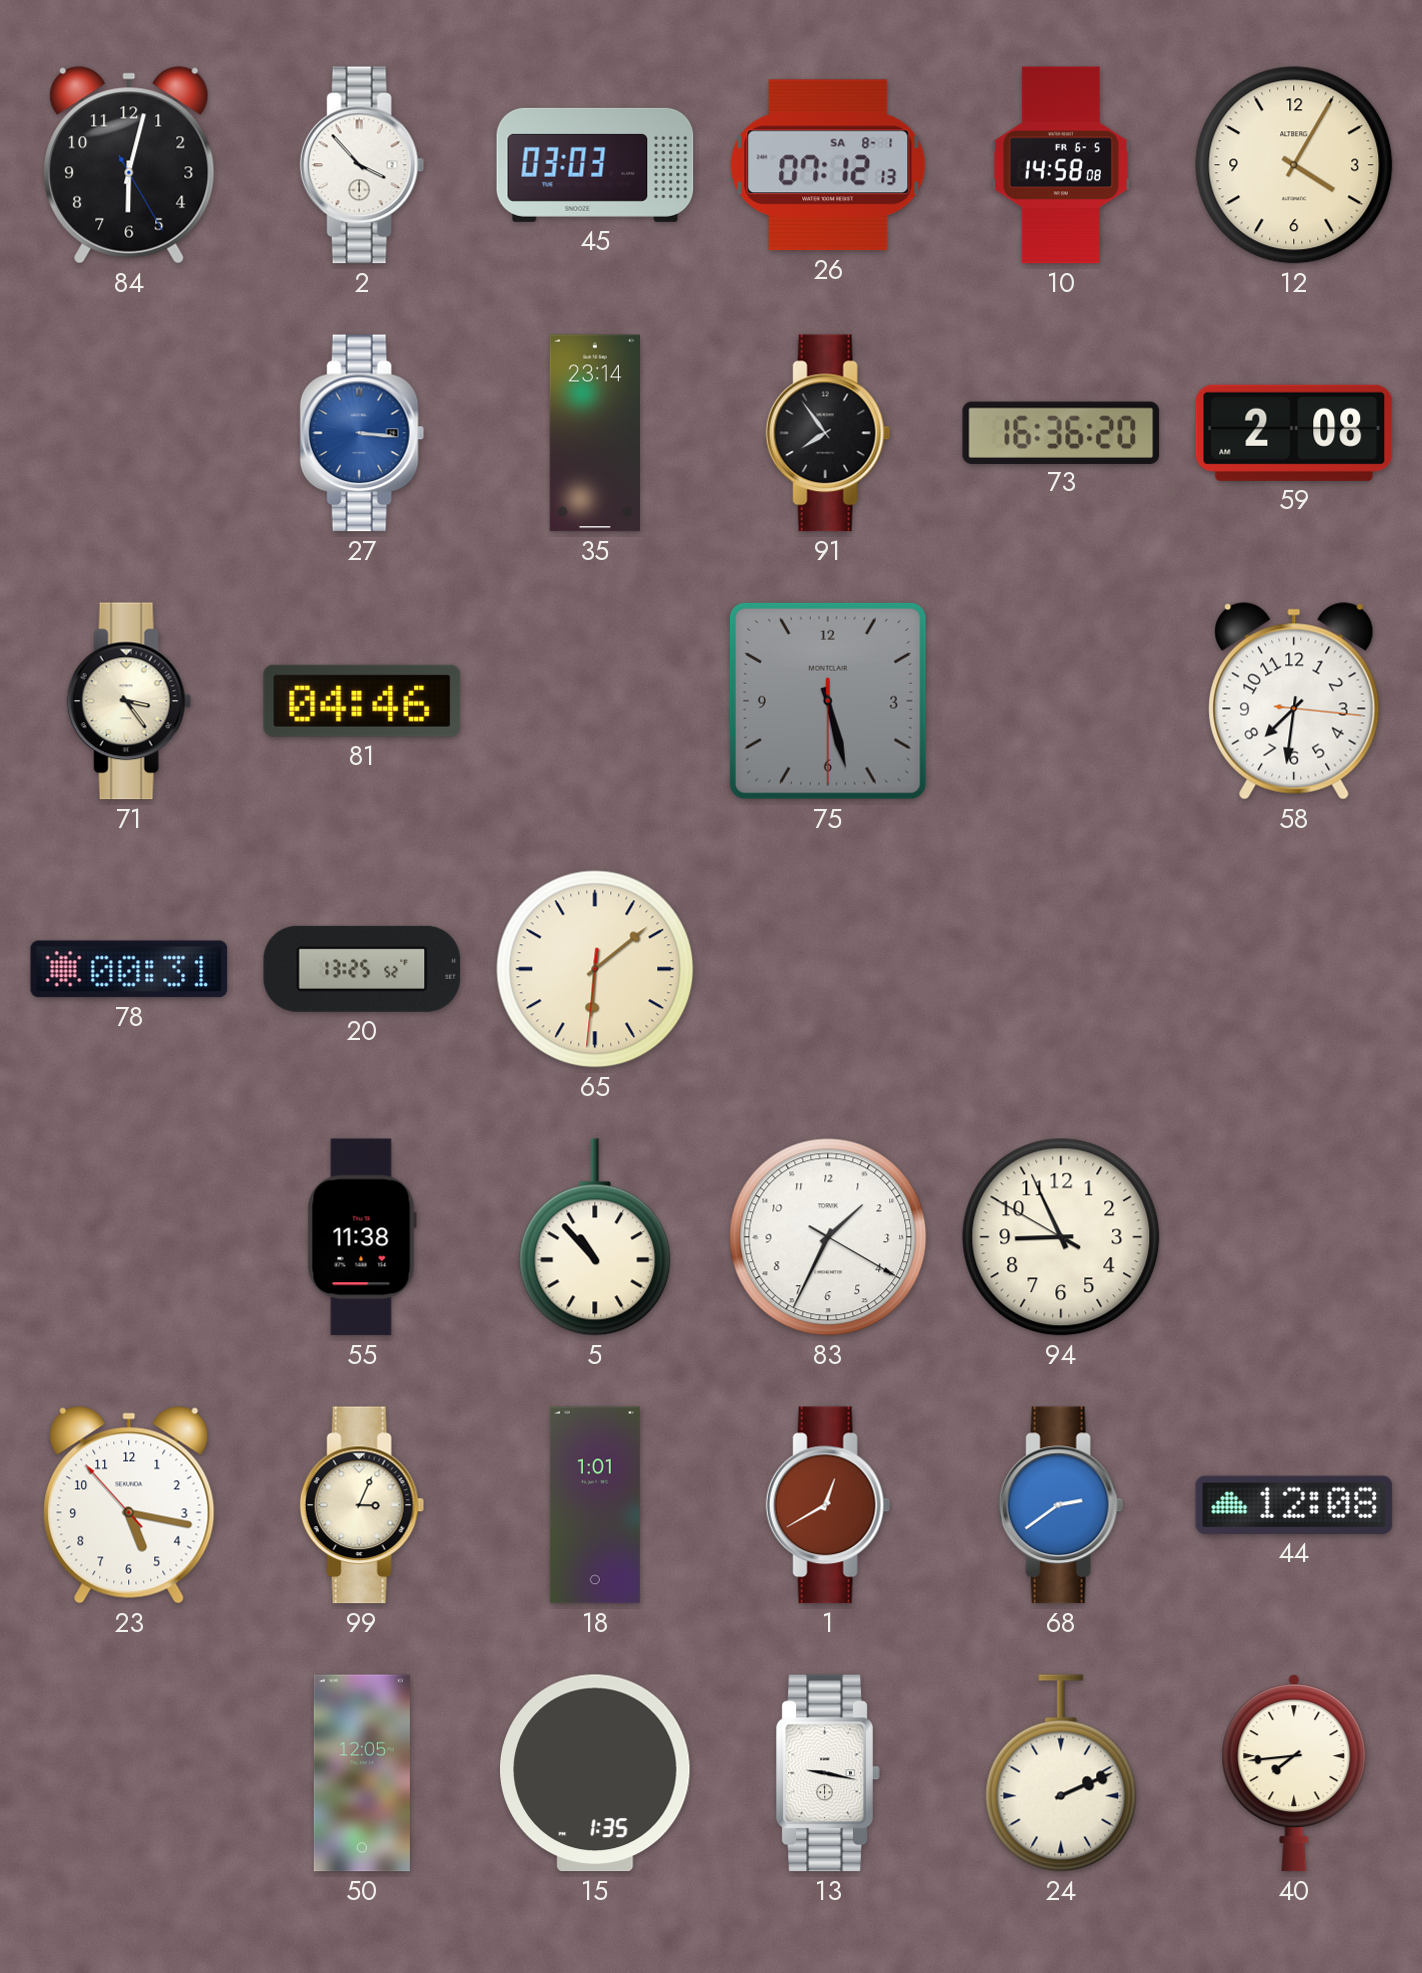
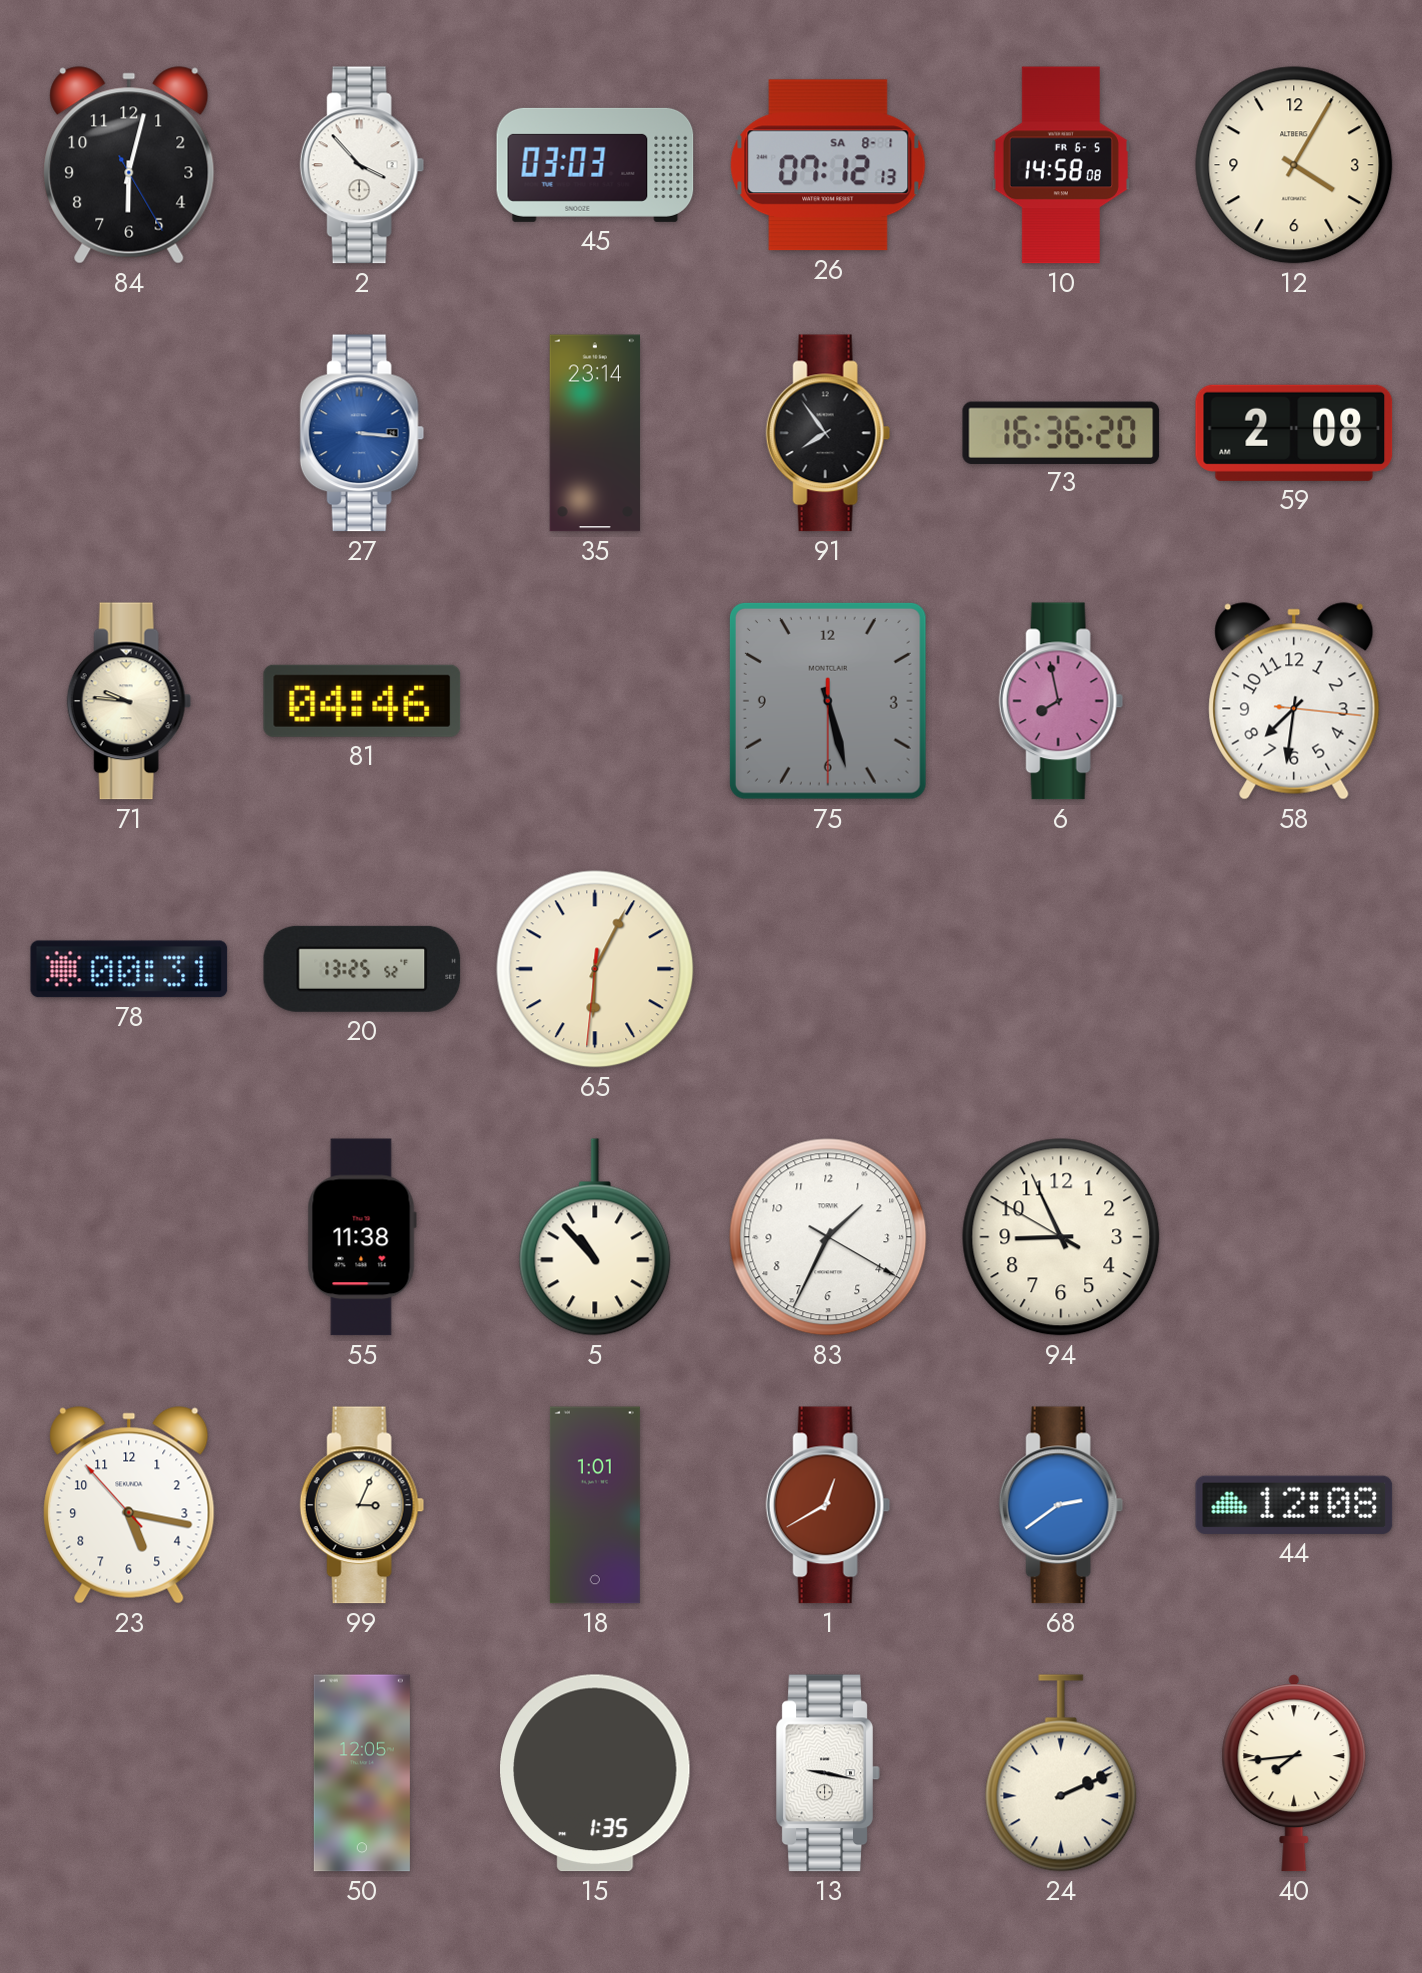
71: 3:24 -> 9:46 (129, 701)
6: none -> 7:58 (1061, 701)
65: 6:08 -> 6:04 (595, 969)
